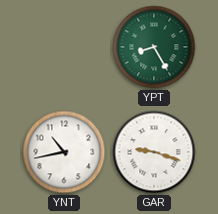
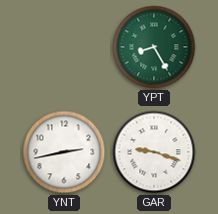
YNT: 10:43 -> 2:43 (64, 152)
